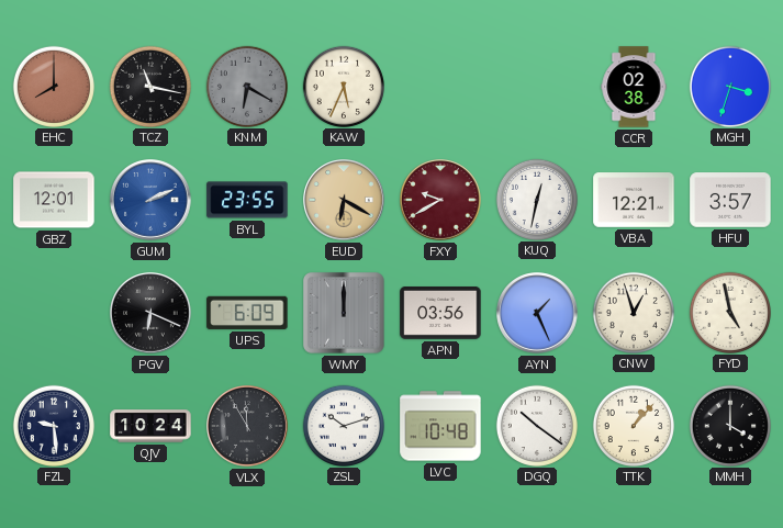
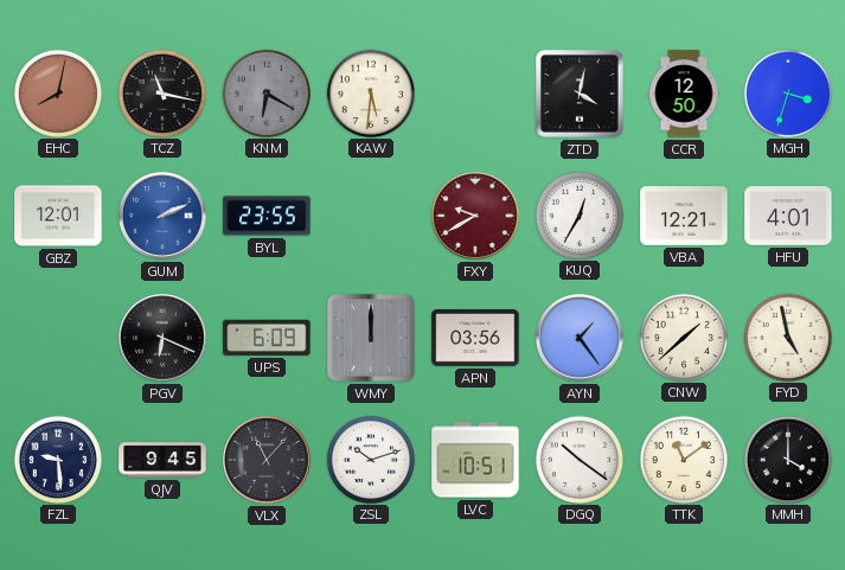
EHC: 8:00 -> 8:02 (57, 92)
KAW: 5:34 -> 5:31 (370, 92)
ZTD: none -> 4:02 (580, 94)
CCR: 02:38 -> 12:50 (684, 94)
EUD: 6:20 -> none (344, 200)
KUQ: 12:32 -> 12:35 (578, 214)
HFU: 3:57 -> 4:01 (788, 216)
AYN: 1:26 -> 1:24 (580, 338)
CNW: 12:57 -> 1:38 (683, 337)
QJV: 10:24 -> 9:45 (162, 460)
VLX: 11:55 -> 11:07 (267, 460)
LVC: 10:48 -> 10:51 (475, 460)
TTK: 1:07 -> 11:09 (683, 459)
